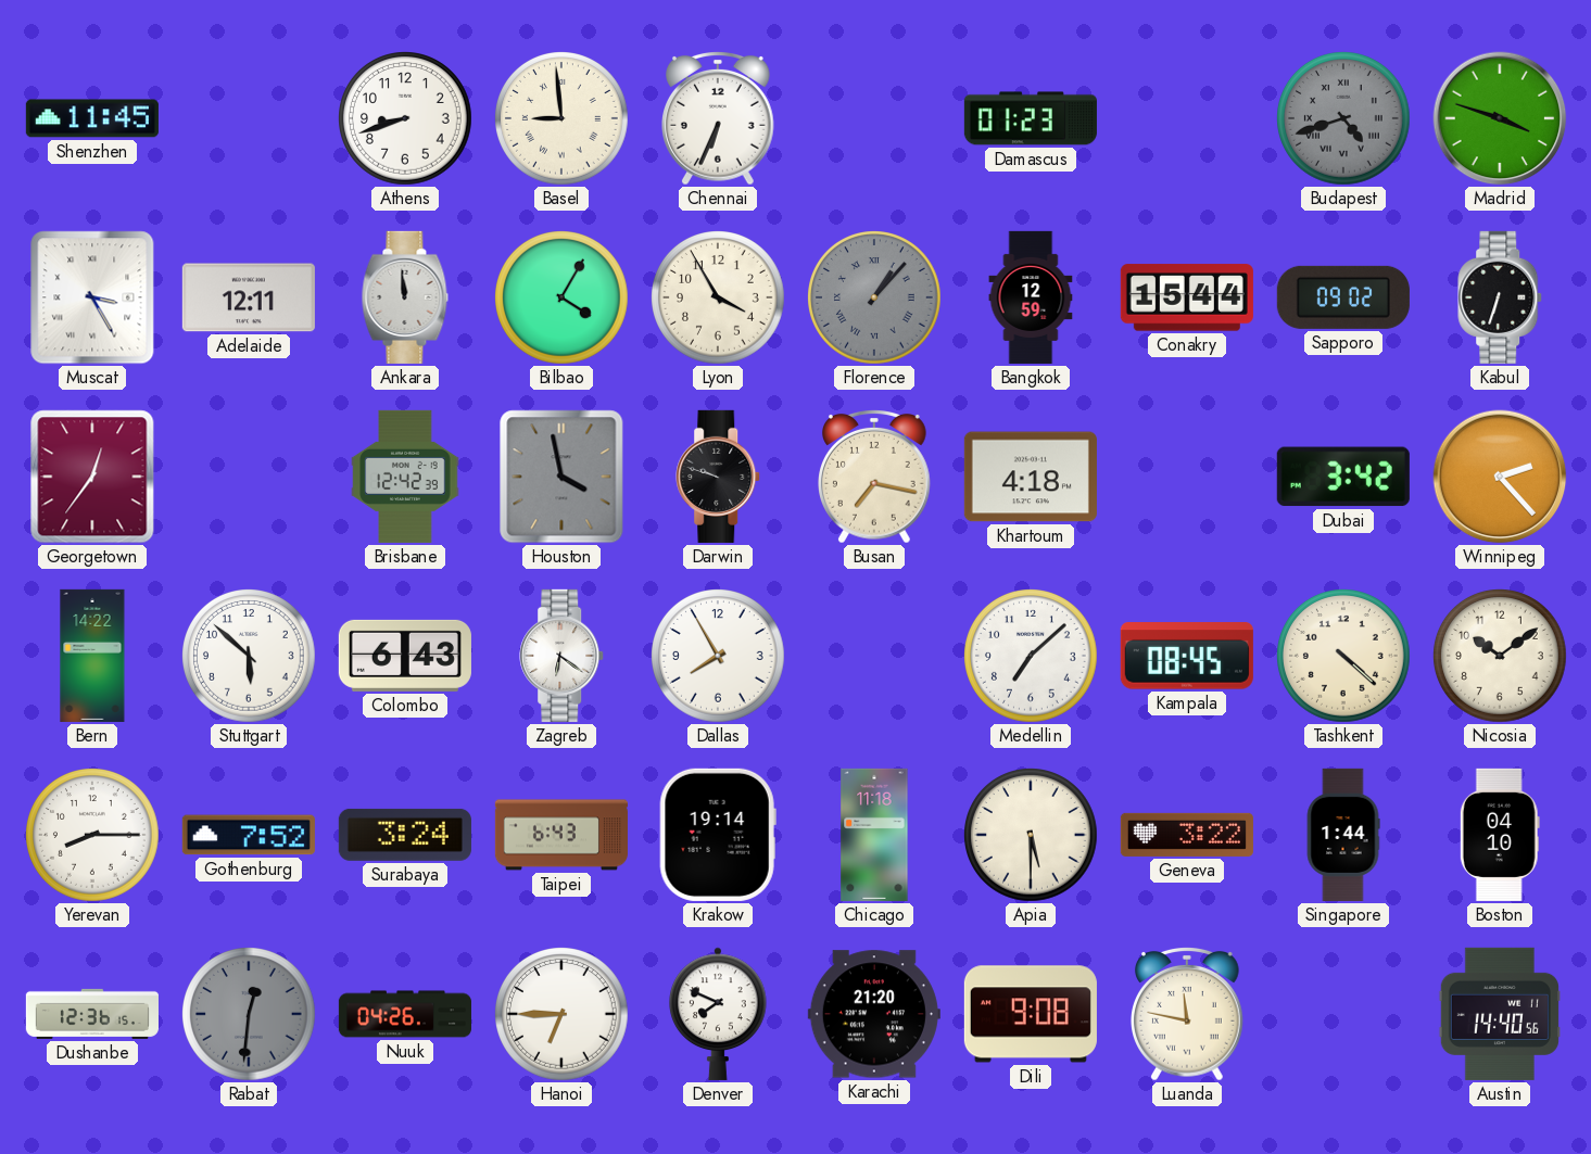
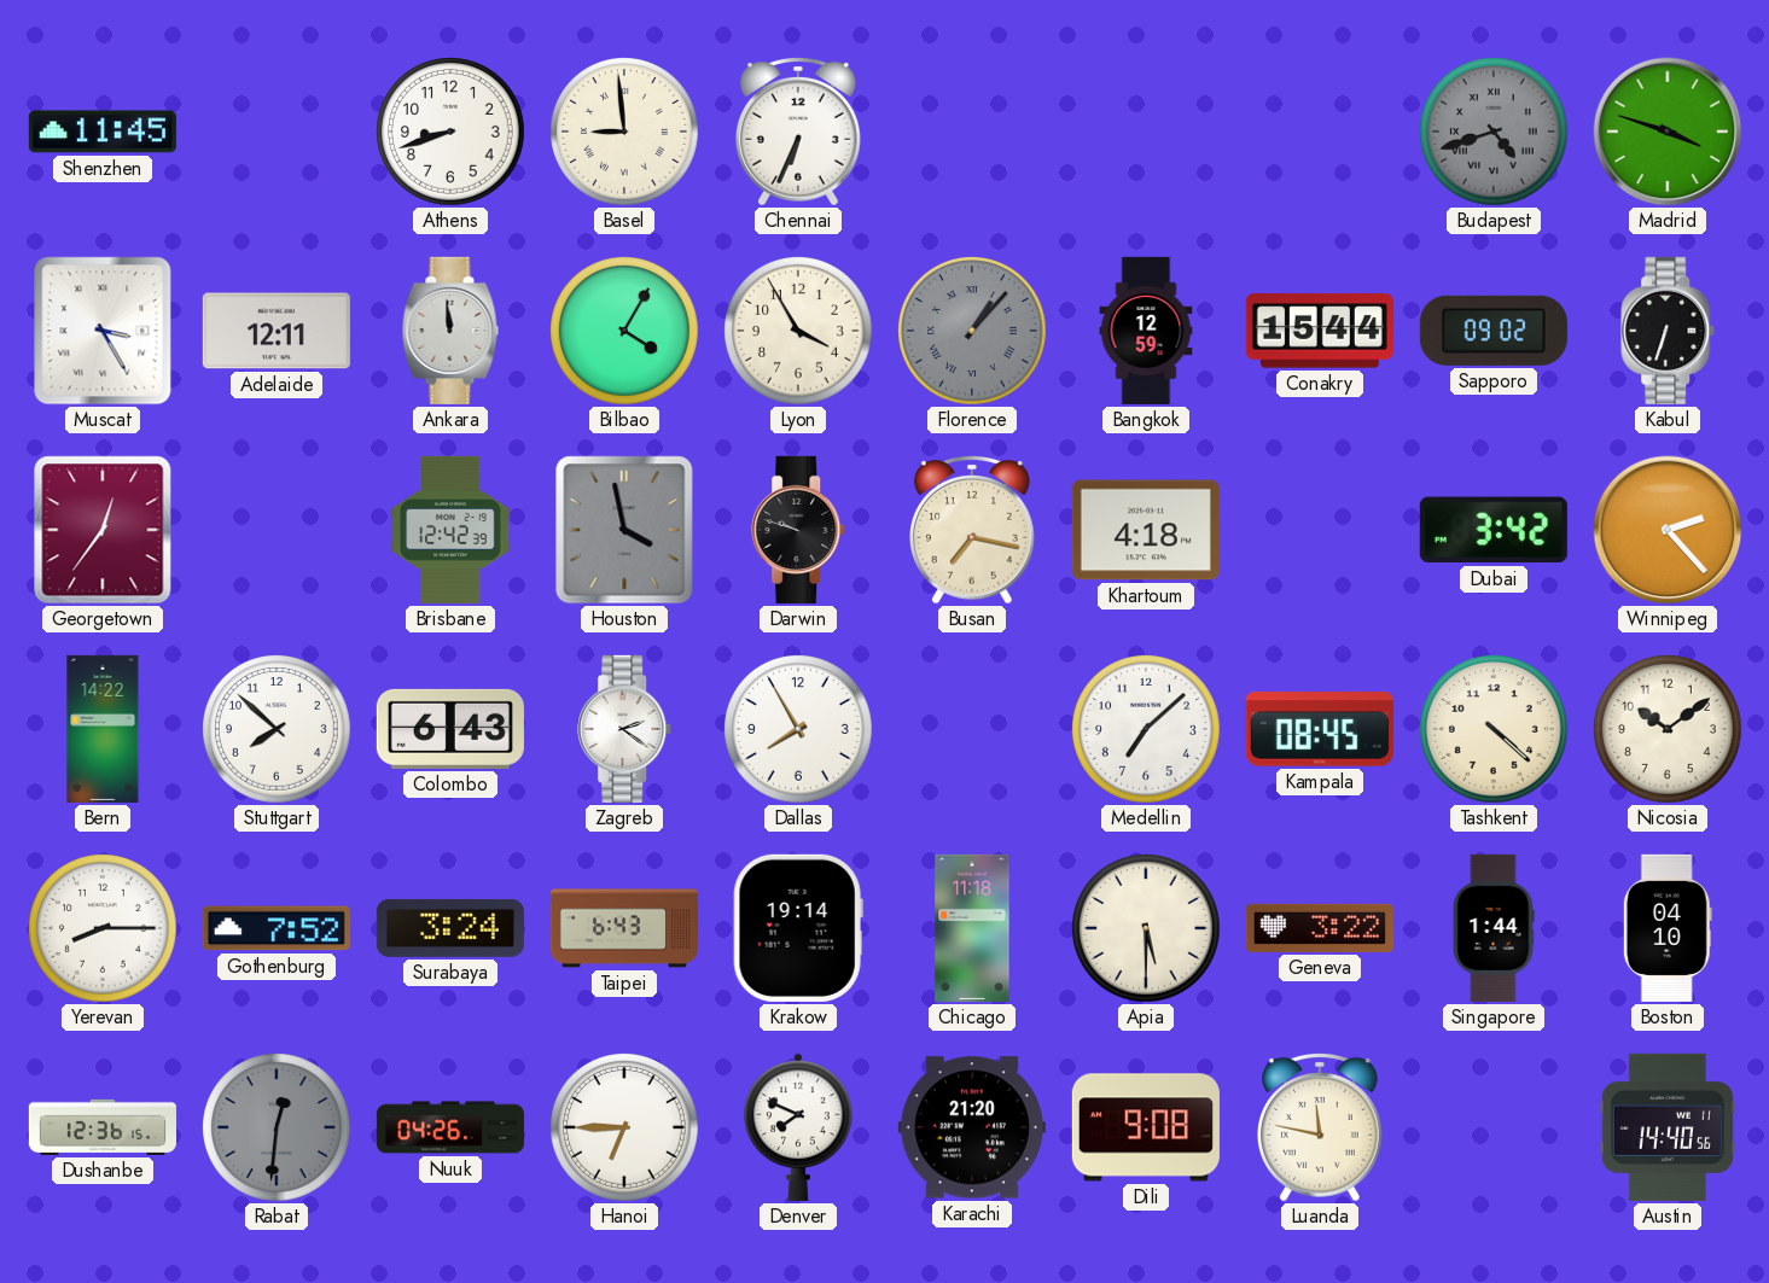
Damascus: 01:23 -> none (1031, 118)
Stuttgart: 5:52 -> 7:52 (278, 730)
Zagreb: 6:21 -> 2:21 (625, 729)
